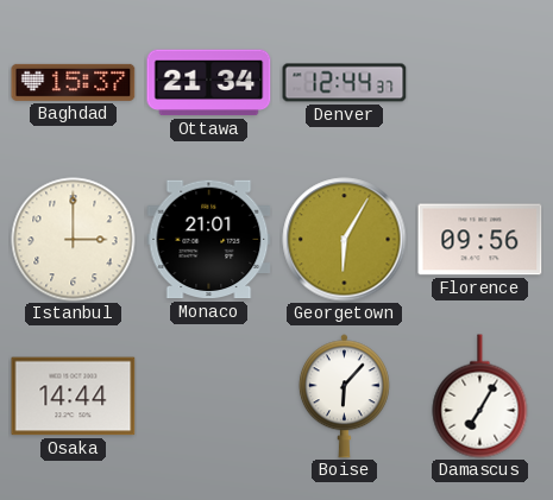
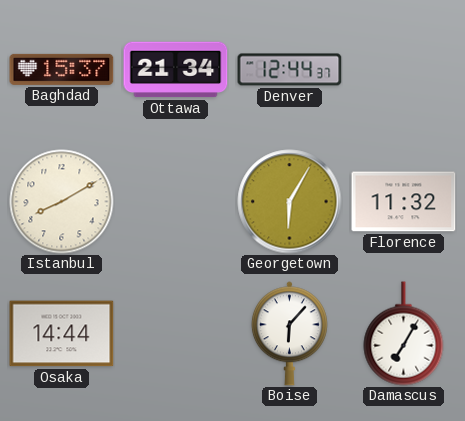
Istanbul: 3:00 -> 8:10 (62, 202)
Monaco: 21:01 -> none (209, 240)
Florence: 09:56 -> 11:32 (404, 202)
